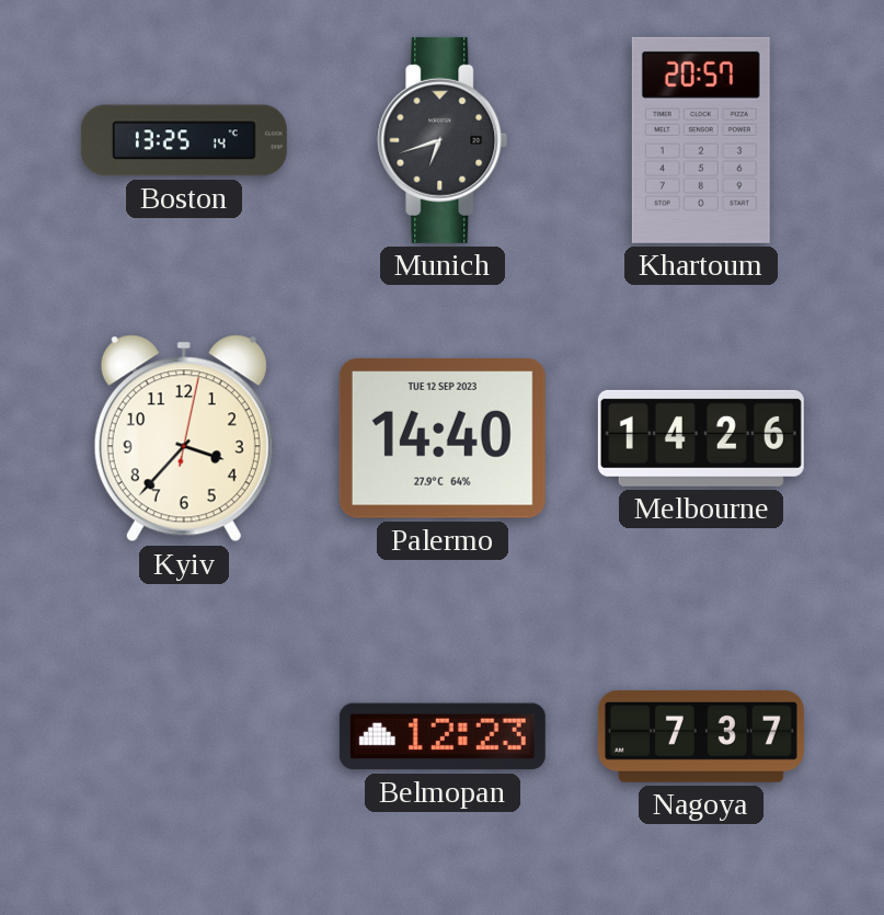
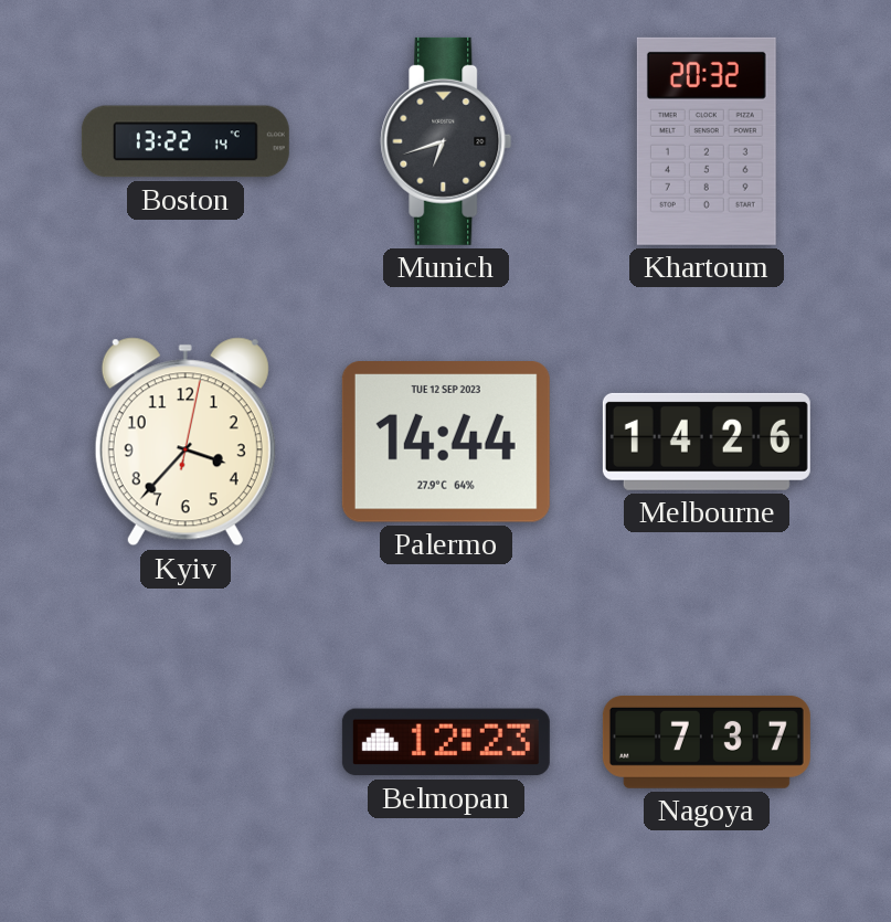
Boston: 13:25 -> 13:22 (185, 141)
Khartoum: 20:57 -> 20:32 (707, 141)
Palermo: 14:40 -> 14:44 (446, 443)
